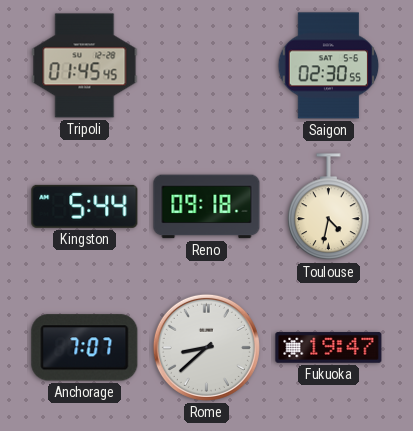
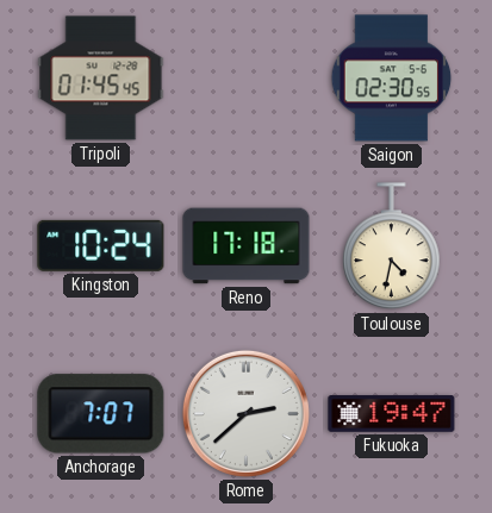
Kingston: 5:44 -> 10:24 (101, 245)
Reno: 09:18 -> 17:18 (247, 246)
Rome: 8:38 -> 2:38 (245, 413)
